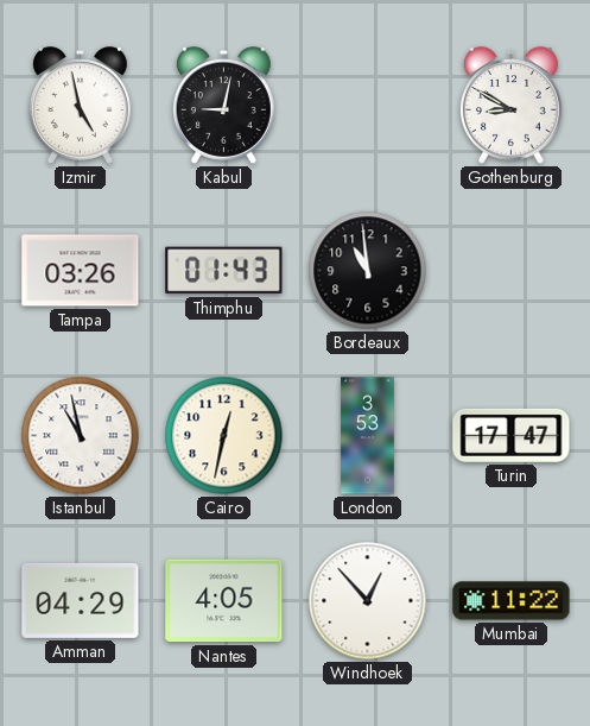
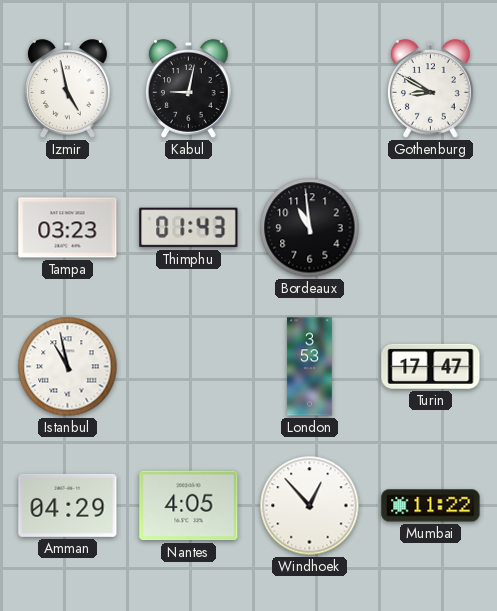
Tampa: 03:26 -> 03:23 (68, 228)
Cairo: 12:32 -> none (224, 436)
